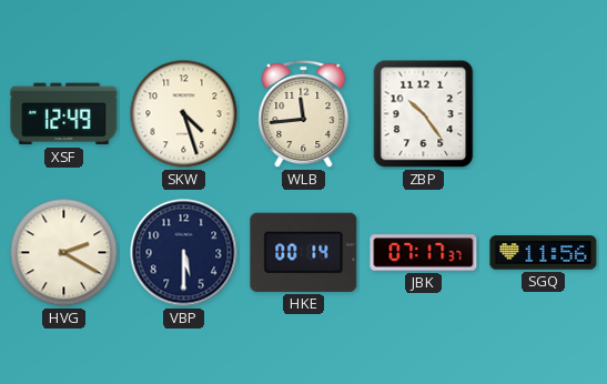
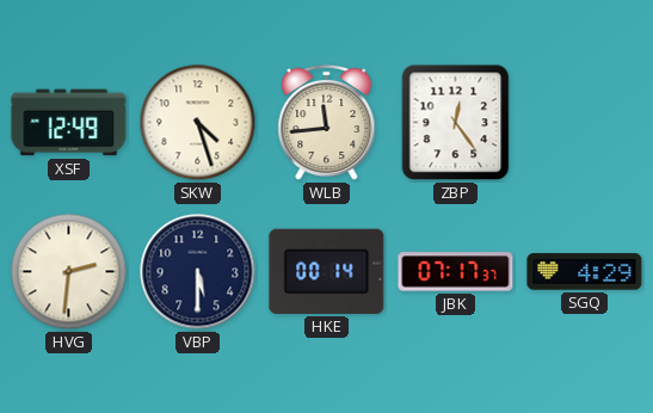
ZBP: 10:24 -> 12:24 (456, 123)
HVG: 2:20 -> 2:31 (69, 272)
SGQ: 11:56 -> 4:29 (585, 272)
